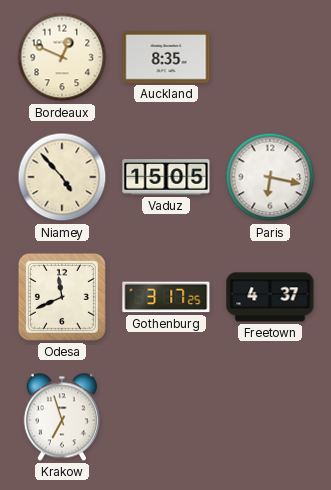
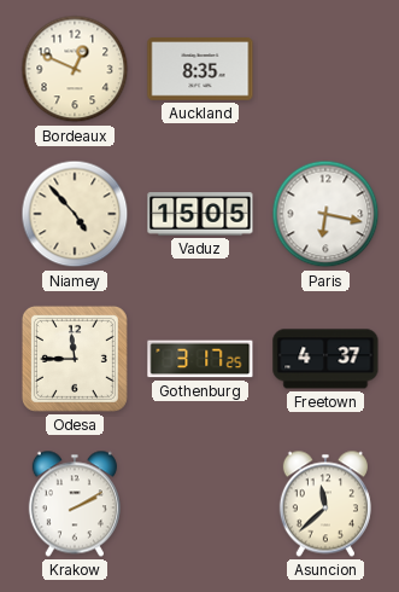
Odesa: 11:41 -> 11:45 (75, 359)
Krakow: 6:57 -> 2:10 (75, 504)
Asuncion: none -> 11:38 (325, 504)
